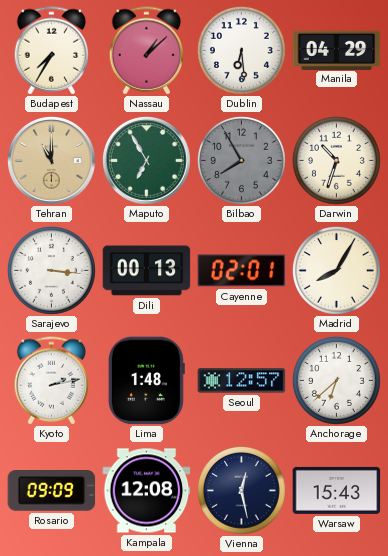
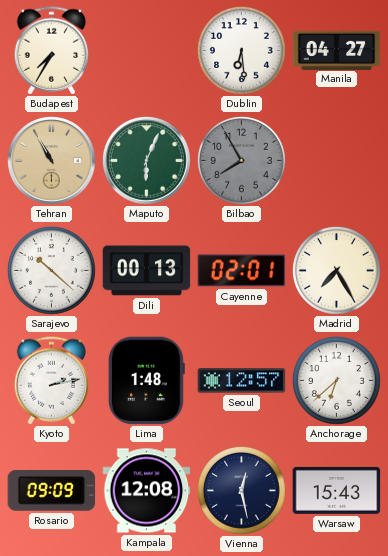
Nassau: 1:08 -> none (146, 51)
Manila: 04:29 -> 04:27 (337, 50)
Tehran: 11:00 -> 10:55 (52, 161)
Maputo: 6:55 -> 6:04 (147, 161)
Darwin: 10:33 -> none (336, 160)
Sarajevo: 3:16 -> 10:22 (51, 270)
Madrid: 8:05 -> 7:25 (336, 270)
